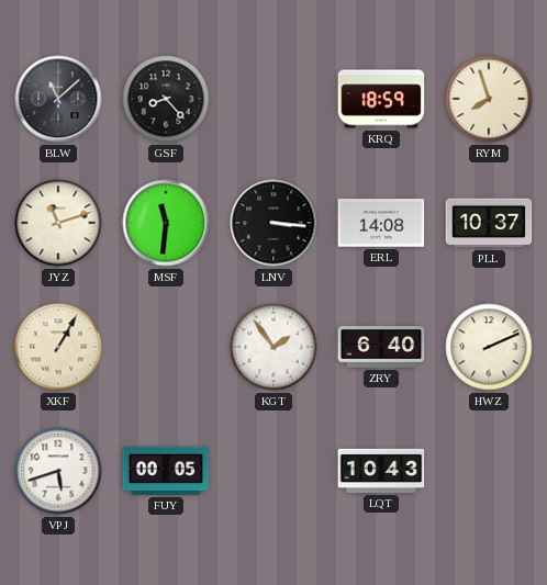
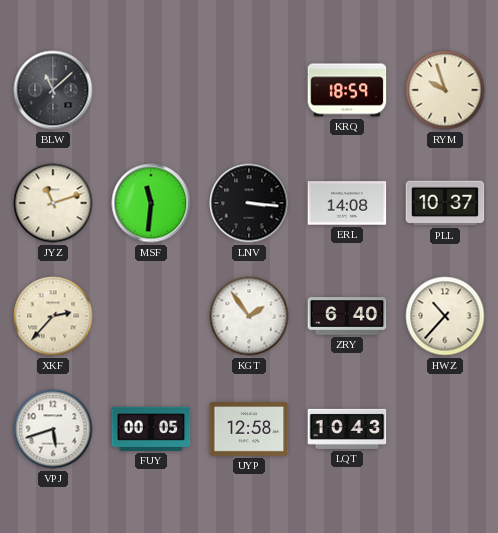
GSF: 8:23 -> none (166, 99)
RYM: 7:57 -> 9:57 (445, 90)
XKF: 1:05 -> 2:37 (53, 316)
HWZ: 2:11 -> 10:37 (445, 316)
UYP: none -> 12:58 (249, 429)
